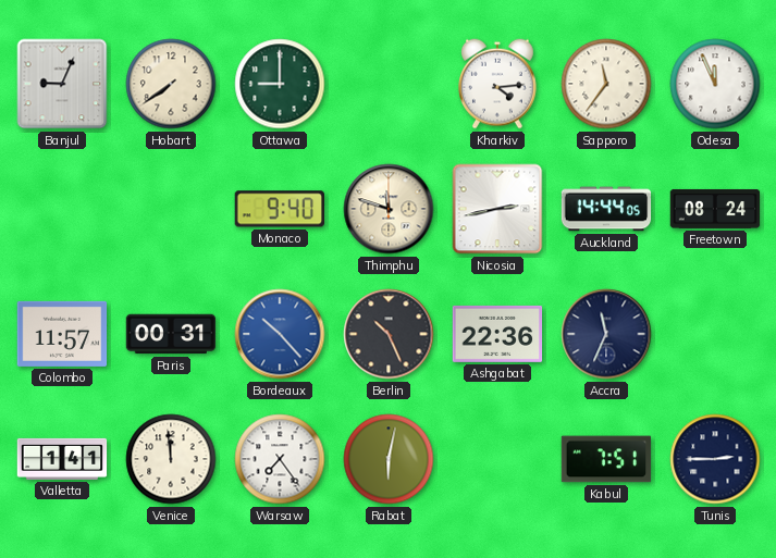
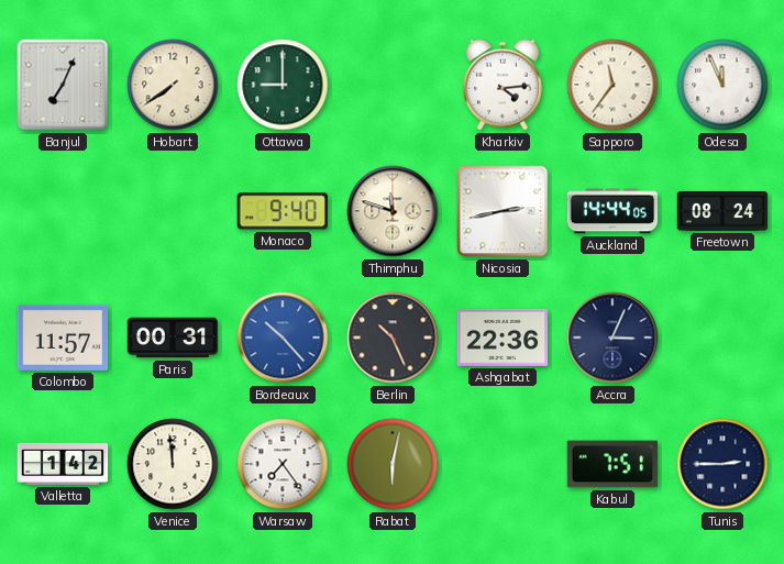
Banjul: 9:04 -> 7:04 (63, 85)
Accra: 11:34 -> 3:04 (612, 338)
Valletta: 1:41 -> 1:42 (63, 464)
